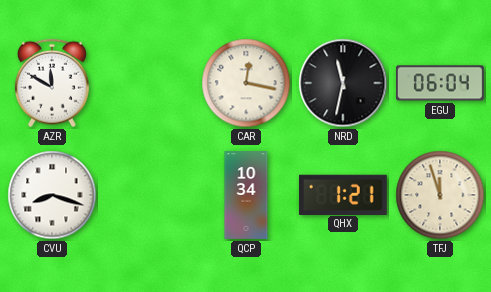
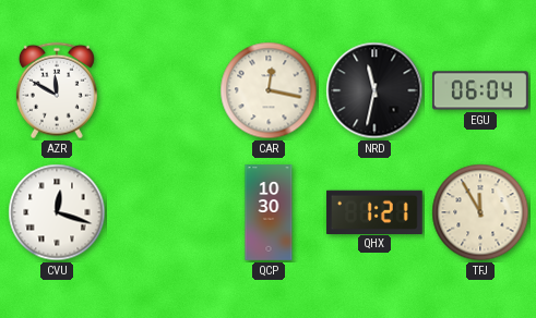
CVU: 8:18 -> 12:18 (57, 212)
QCP: 10:34 -> 10:30 (269, 212)
TFJ: 11:57 -> 11:55 (480, 212)
